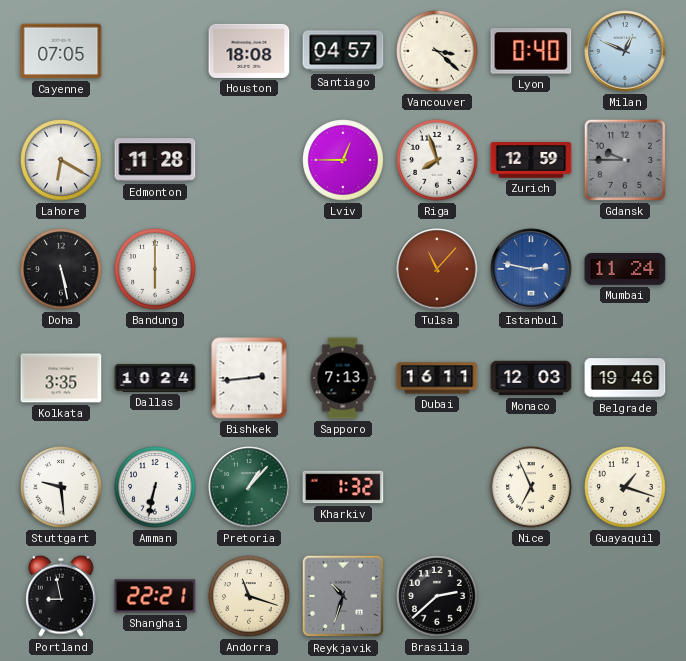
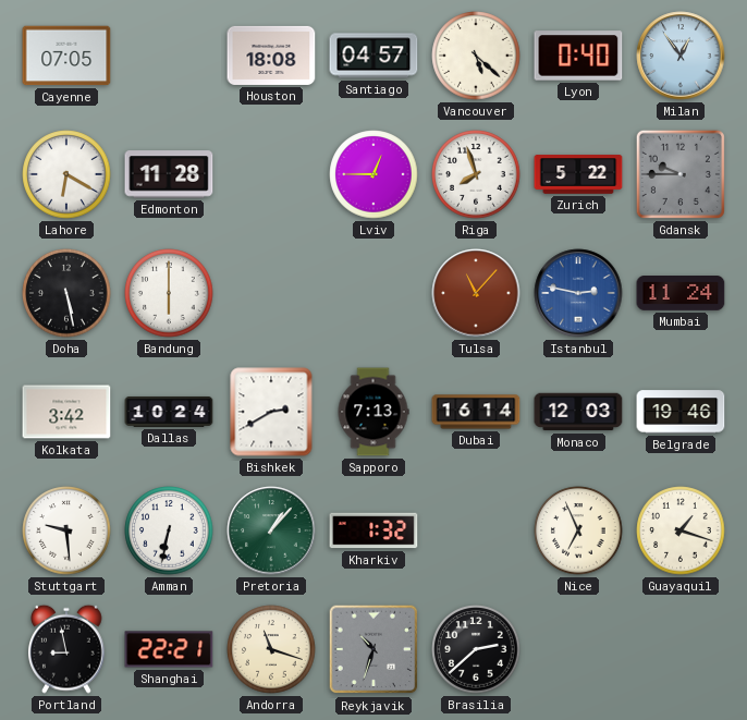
Vancouver: 3:22 -> 5:22 (476, 56)
Milan: 12:49 -> 12:54 (681, 56)
Zurich: 12:59 -> 5:22 (578, 174)
Kolkata: 3:35 -> 3:42 (66, 412)
Bishkek: 2:44 -> 2:40 (271, 412)
Dubai: 16:11 -> 16:14 (476, 412)
